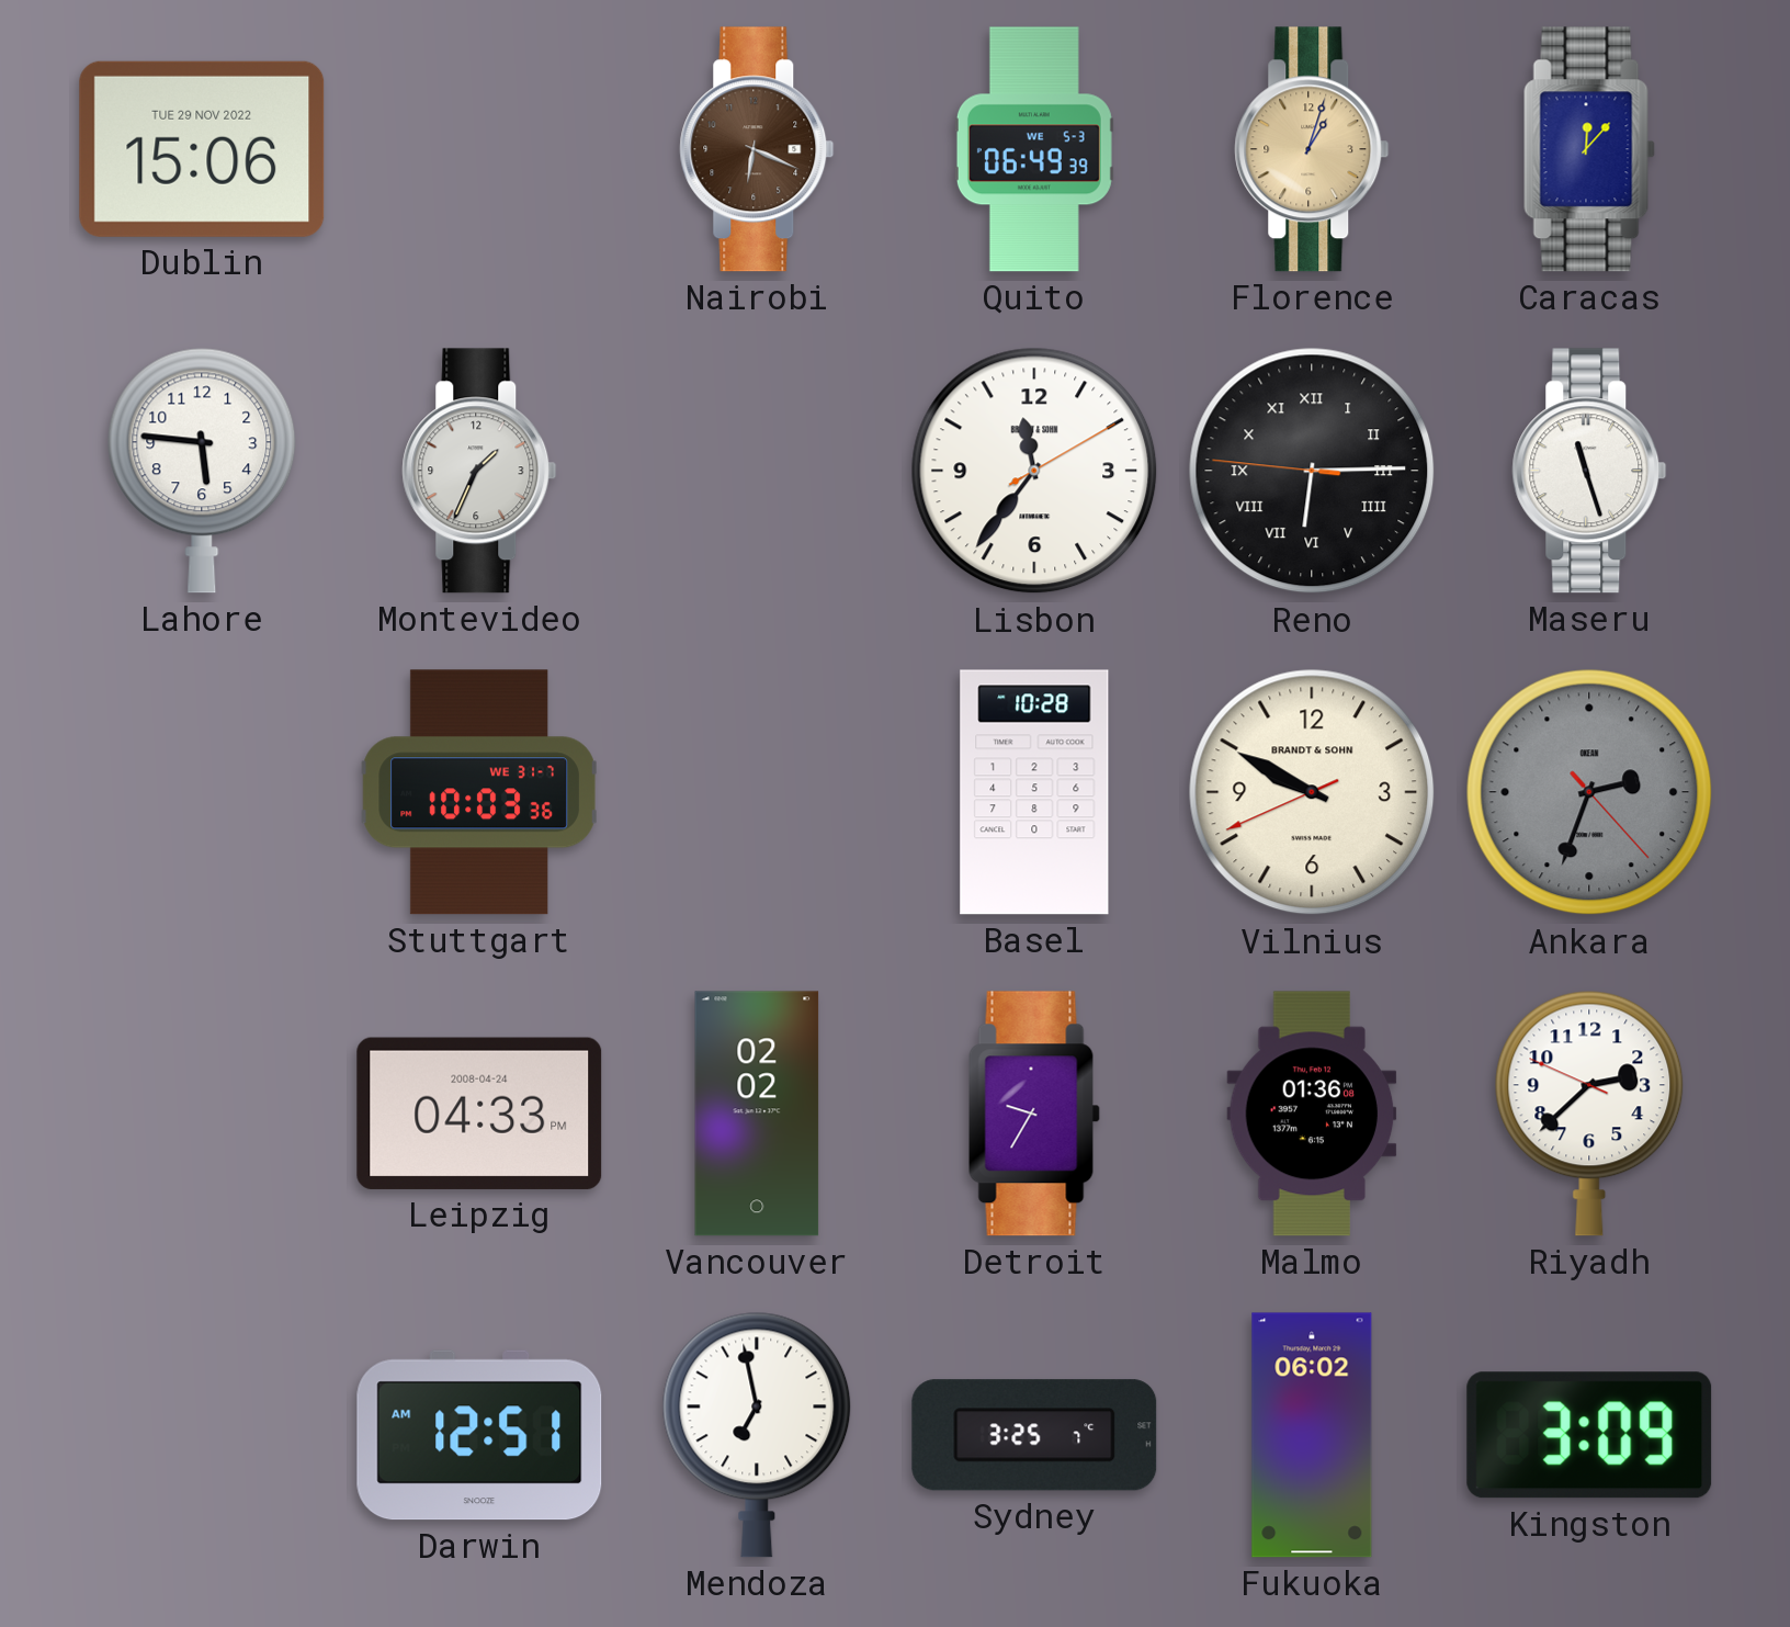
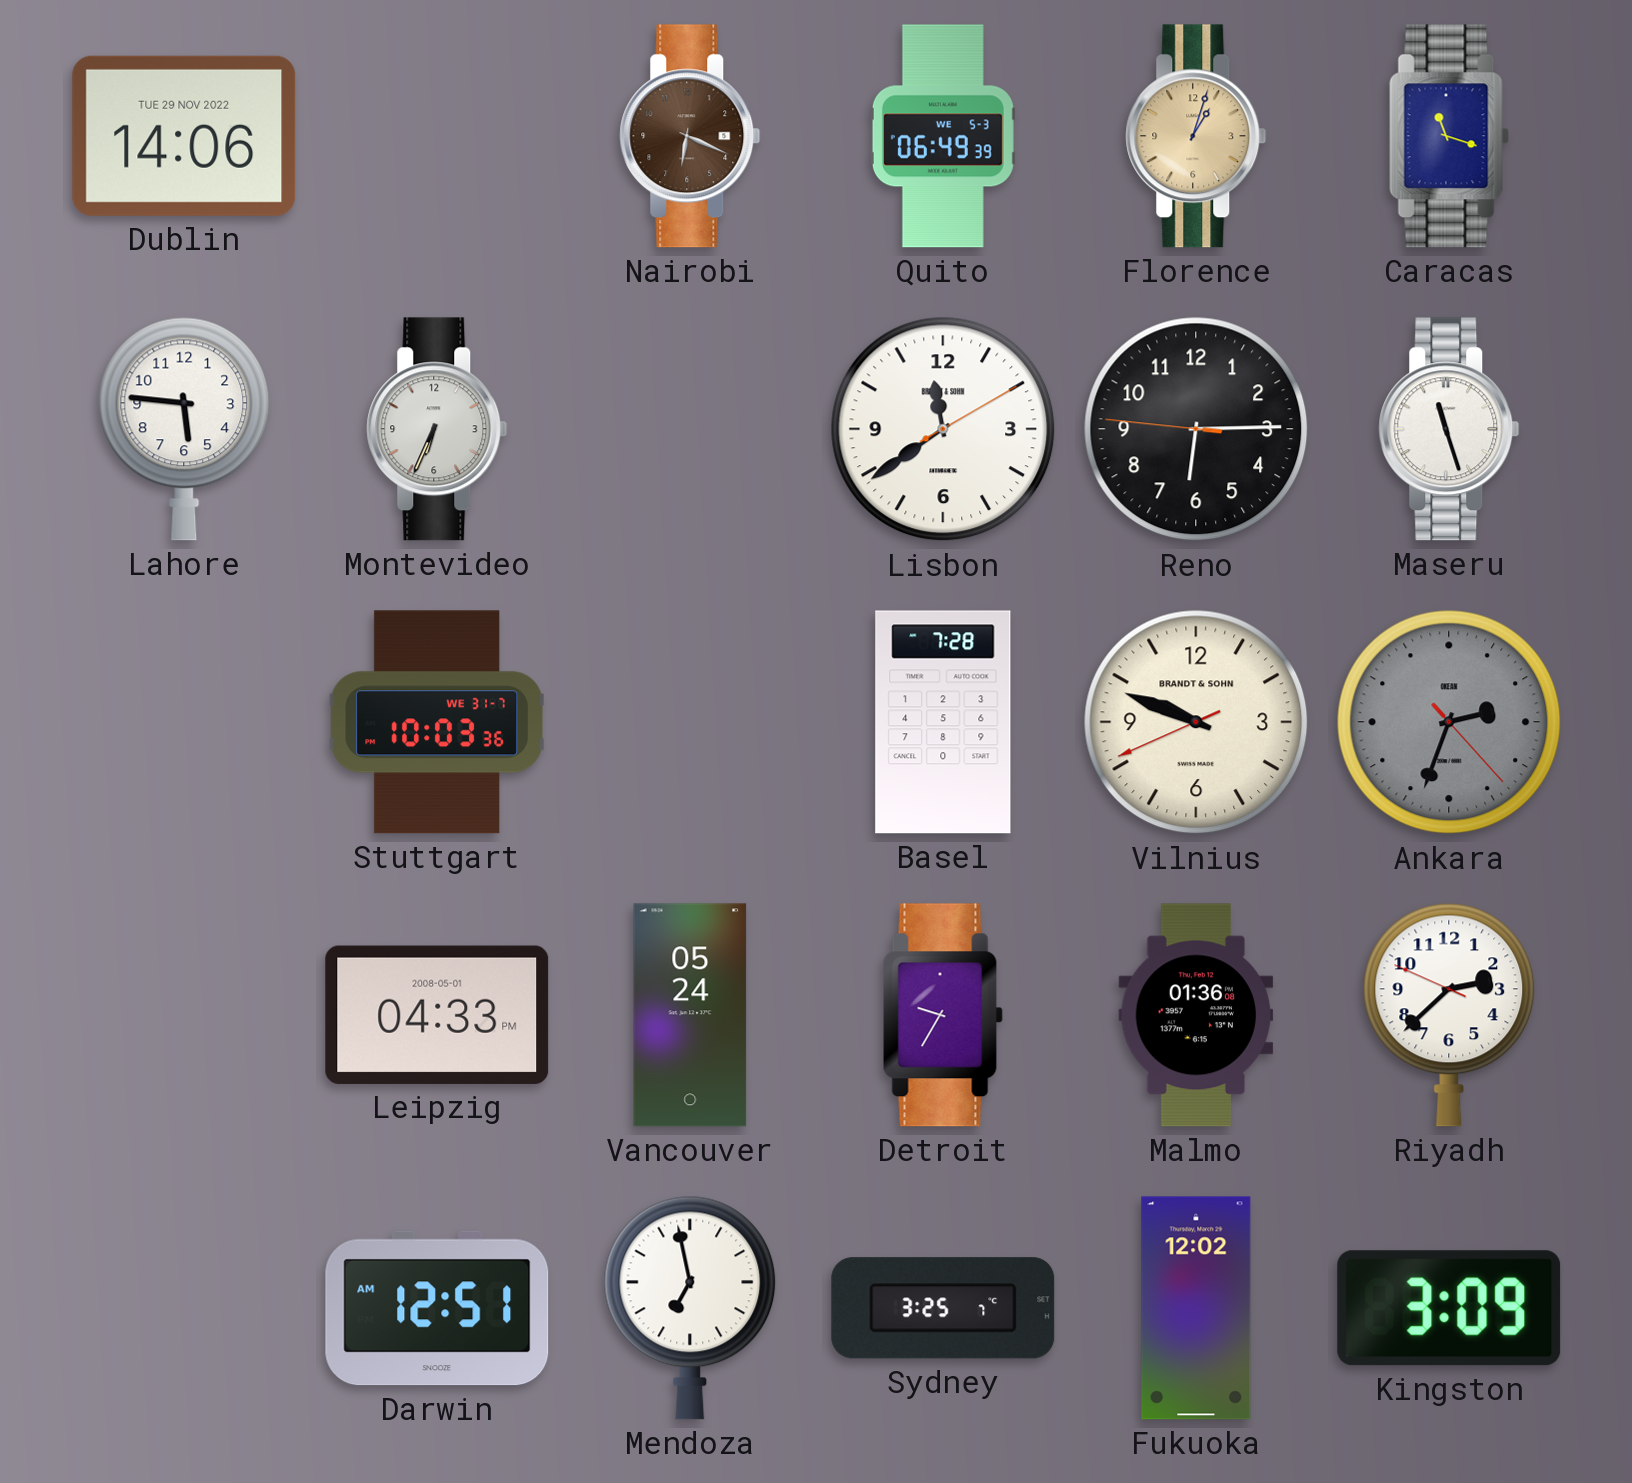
Dublin: 15:06 -> 14:06 (184, 136)
Caracas: 12:07 -> 11:18 (1449, 136)
Montevideo: 1:34 -> 6:34 (437, 429)
Lisbon: 11:36 -> 11:39 (943, 429)
Reno numerals: Roman -> Arabic (1196, 429)
Basel: 10:28 -> 7:28 (943, 722)
Vilnius: 9:49 -> 9:48 (1196, 722)
Leipzig date: 2008-04-24 -> 2008-05-01 (437, 1015)
Vancouver: 02:02 -> 05:24 (690, 1015)
Fukuoka: 06:02 -> 12:02 (1196, 1308)
